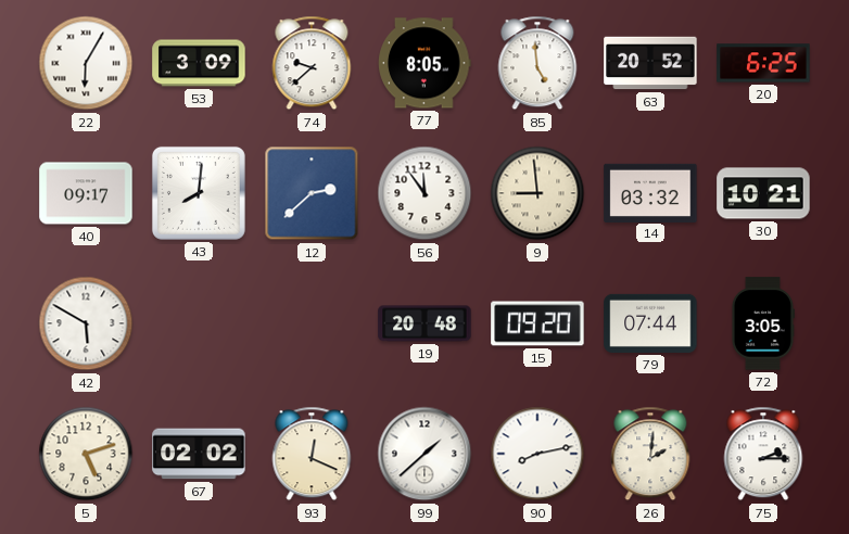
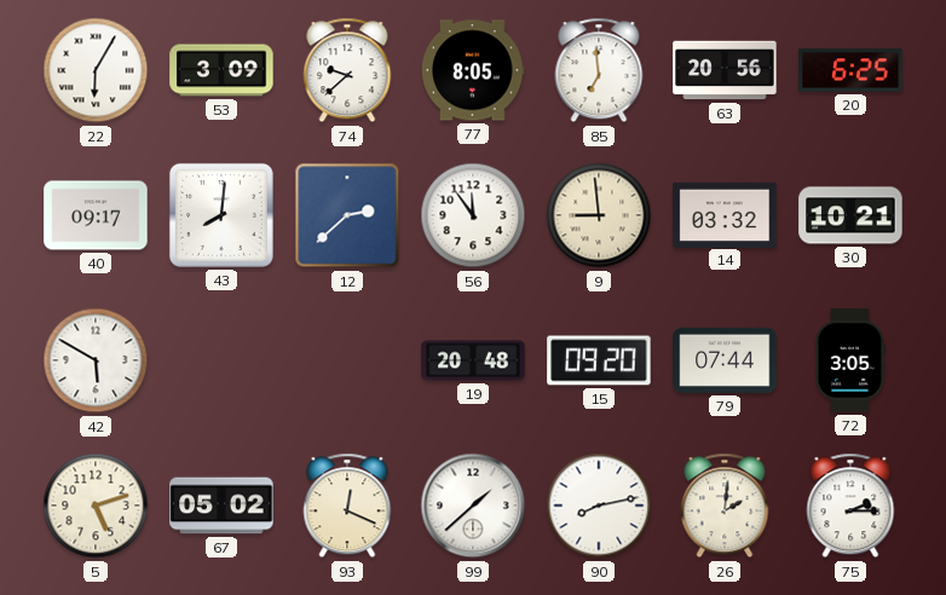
85: 4:59 -> 6:59 (599, 70)
63: 20:52 -> 20:56 (725, 70)
67: 02:02 -> 05:02 (221, 506)
